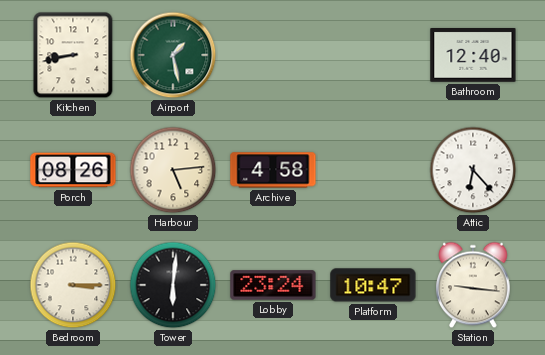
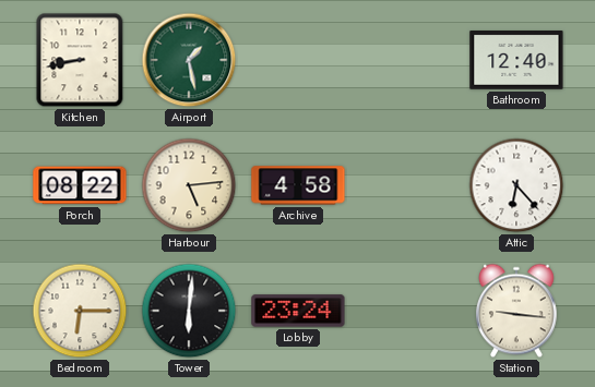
Porch: 08:26 -> 08:22 (80, 185)
Bedroom: 3:15 -> 6:15 (80, 311)
Platform: 10:47 -> none (373, 285)
